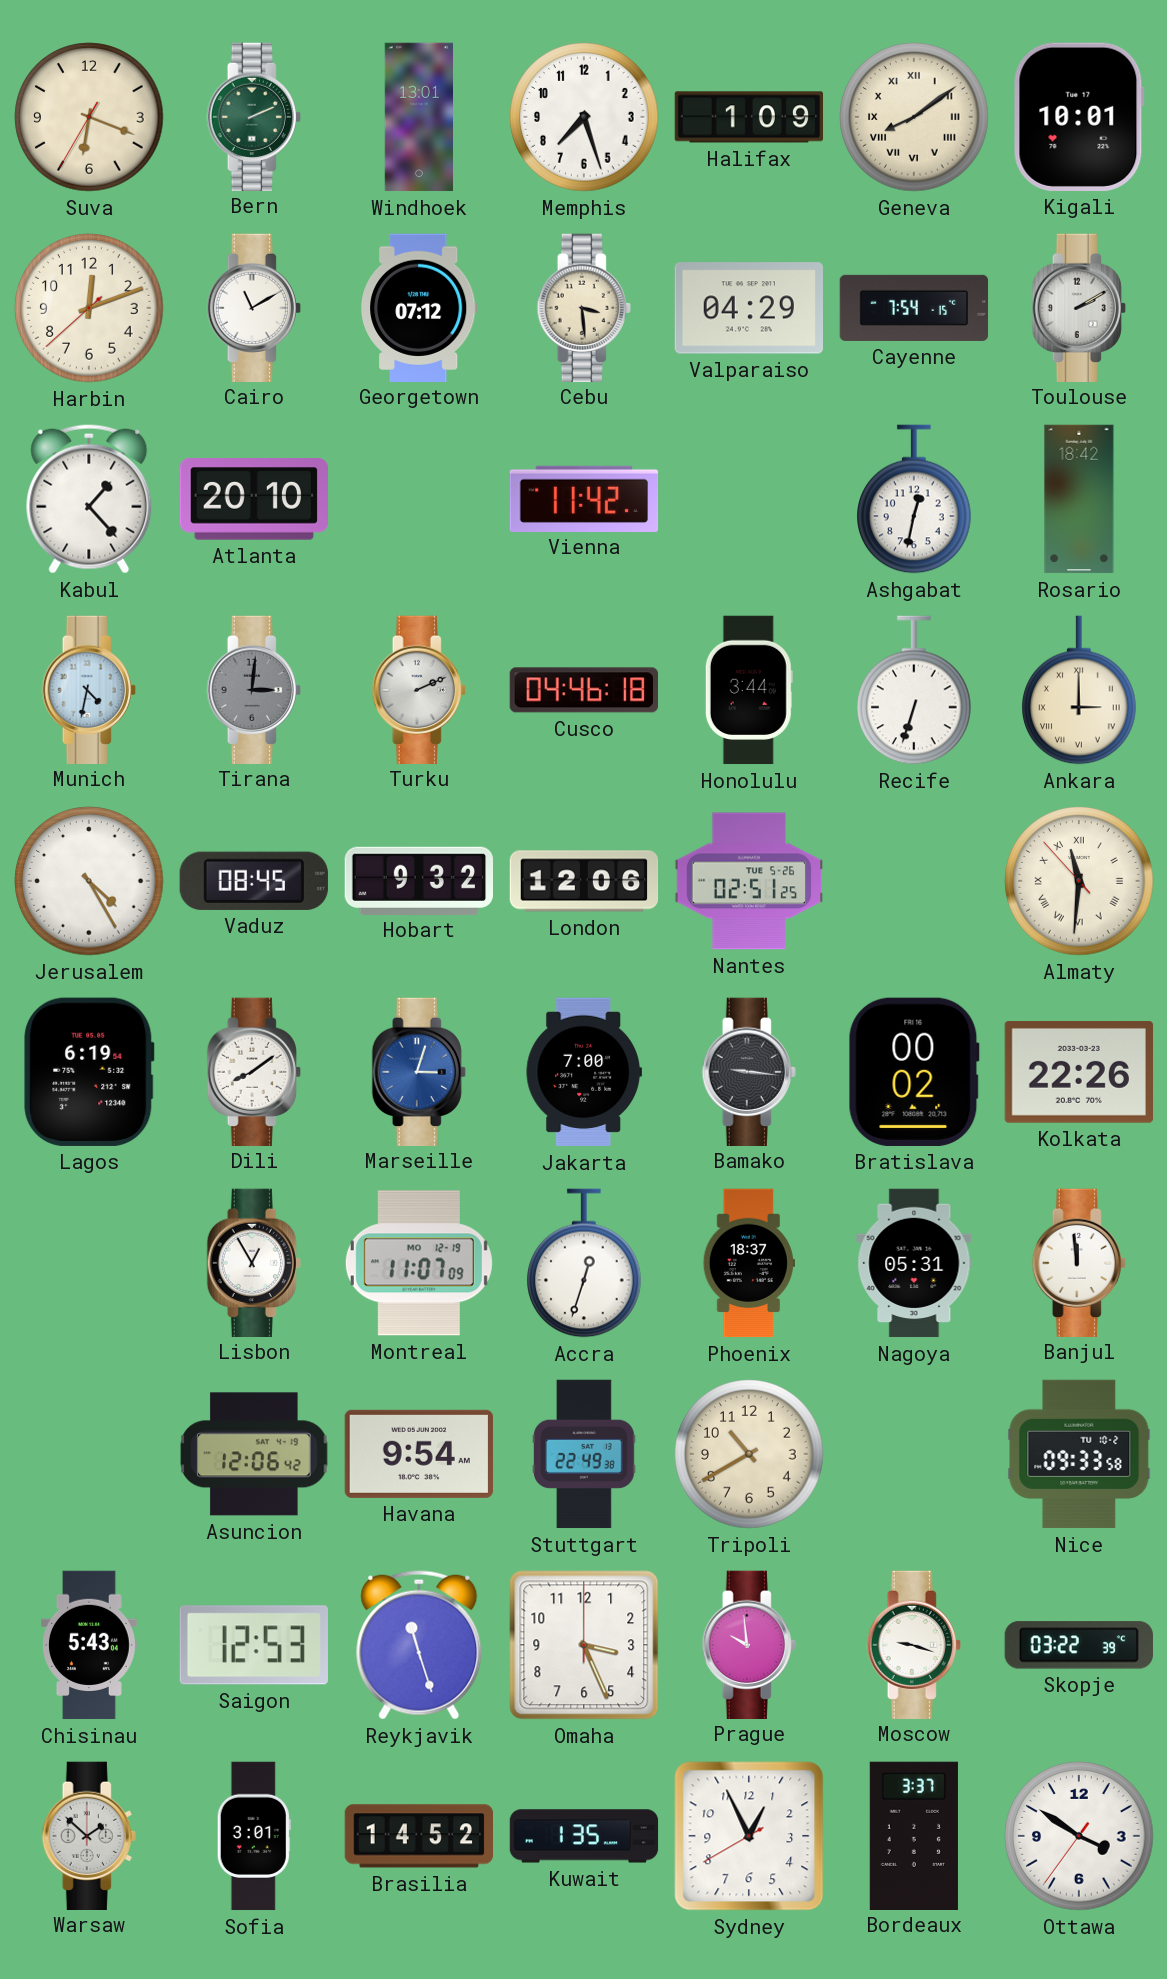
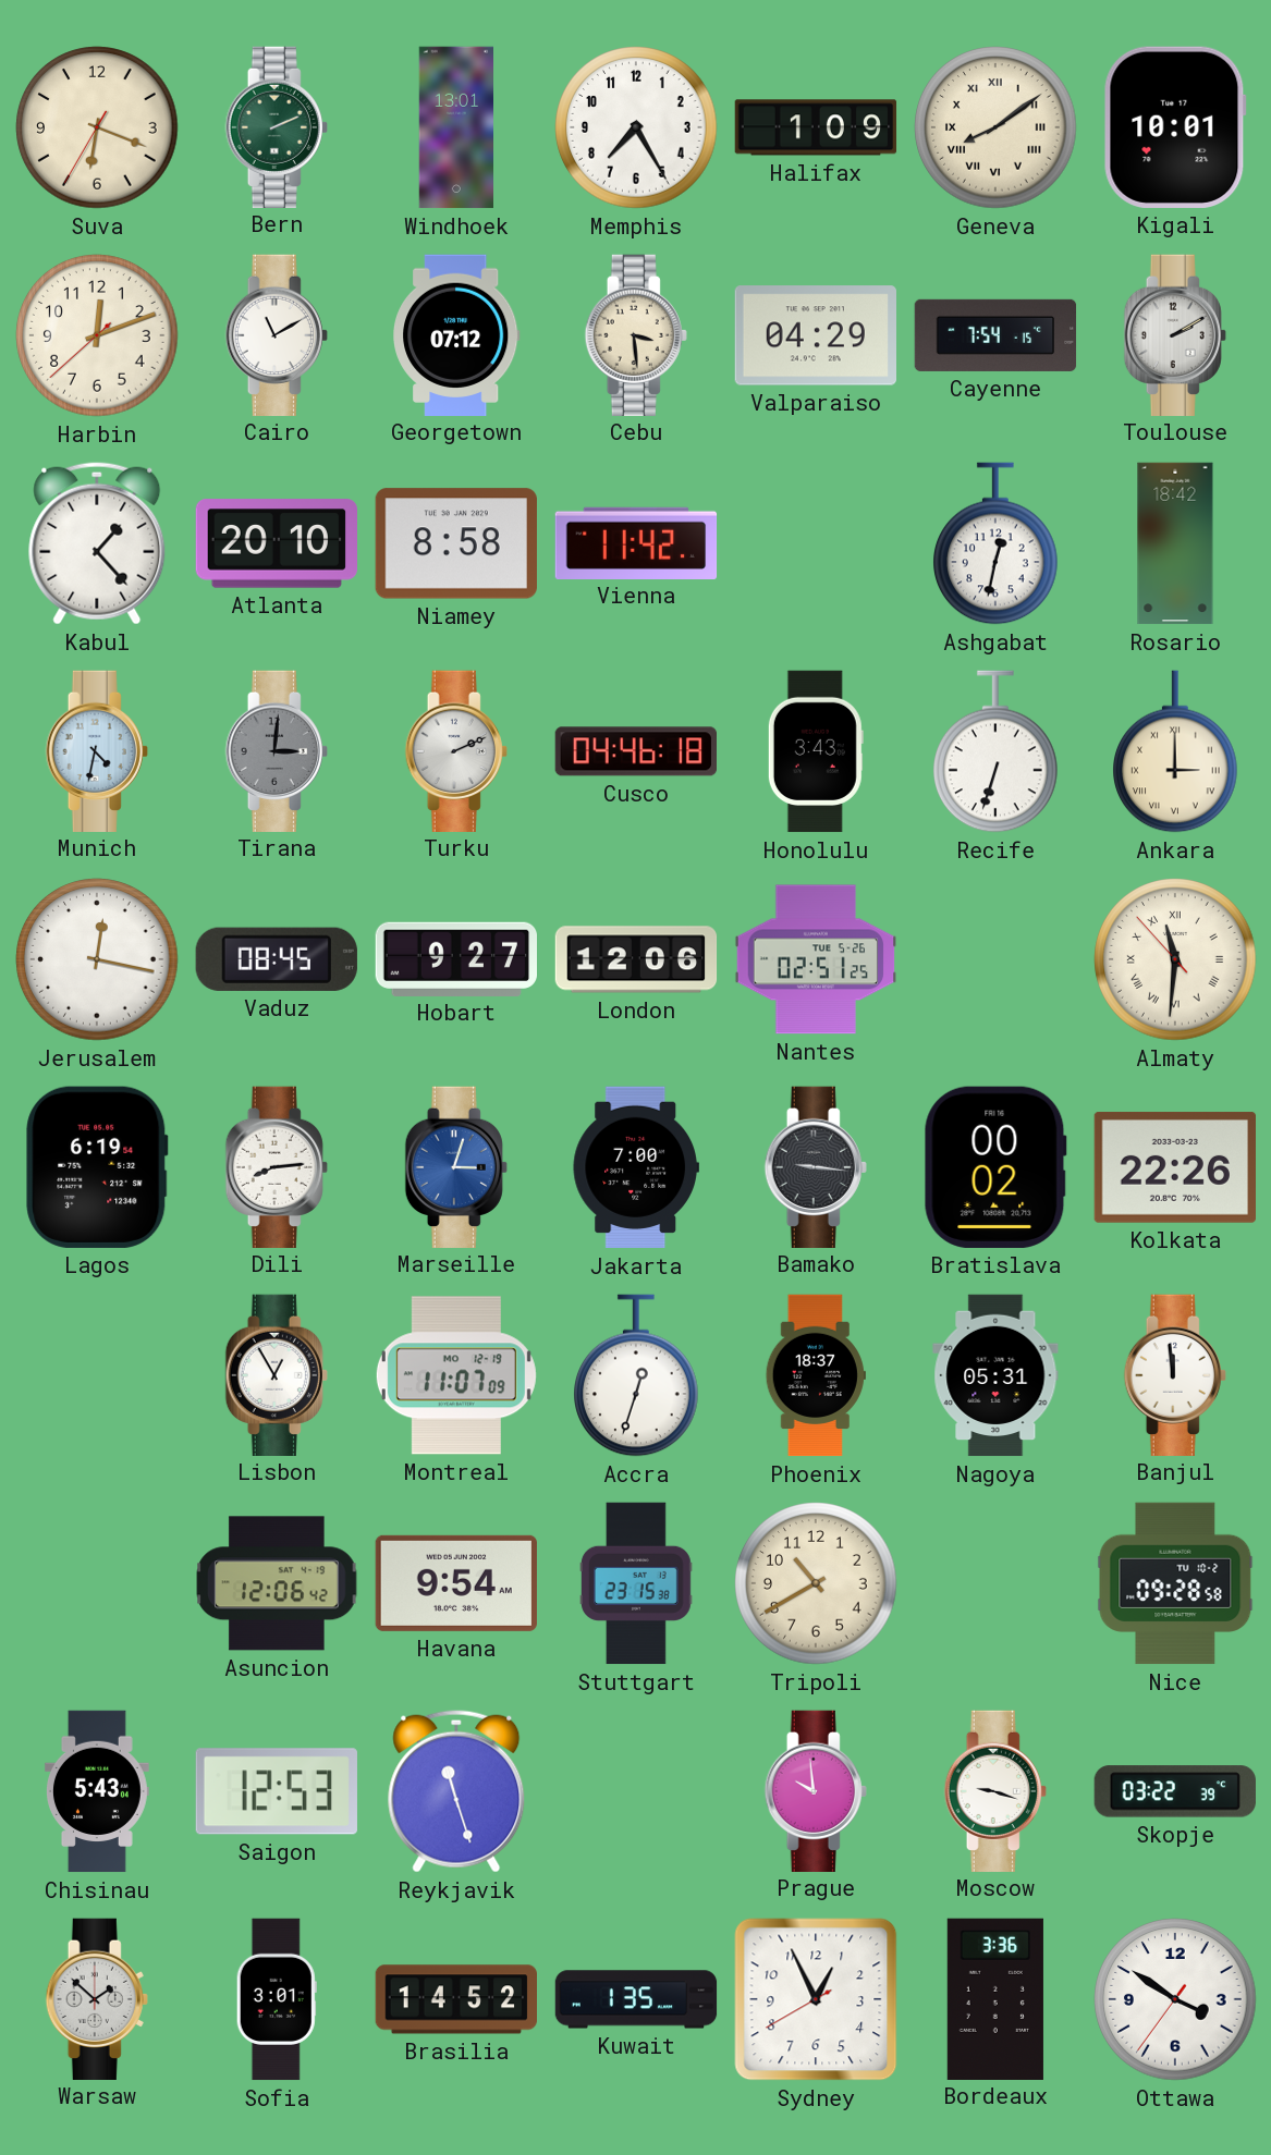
Memphis: 7:27 -> 7:25 (636, 127)
Niamey: none -> 8:58 (456, 543)
Honolulu: 3:44 -> 3:43 (816, 751)
Jerusalem: 4:25 -> 12:17 (97, 959)
Hobart: 9:32 -> 9:27 (455, 958)
Dili: 8:09 -> 8:14 (277, 1166)
Stuttgart: 22:49 -> 23:15 (637, 1583)
Nice: 09:33 -> 09:28 (1175, 1583)
Omaha: 3:26 -> none (584, 1645)
Bordeaux: 3:37 -> 3:36 (995, 1998)
